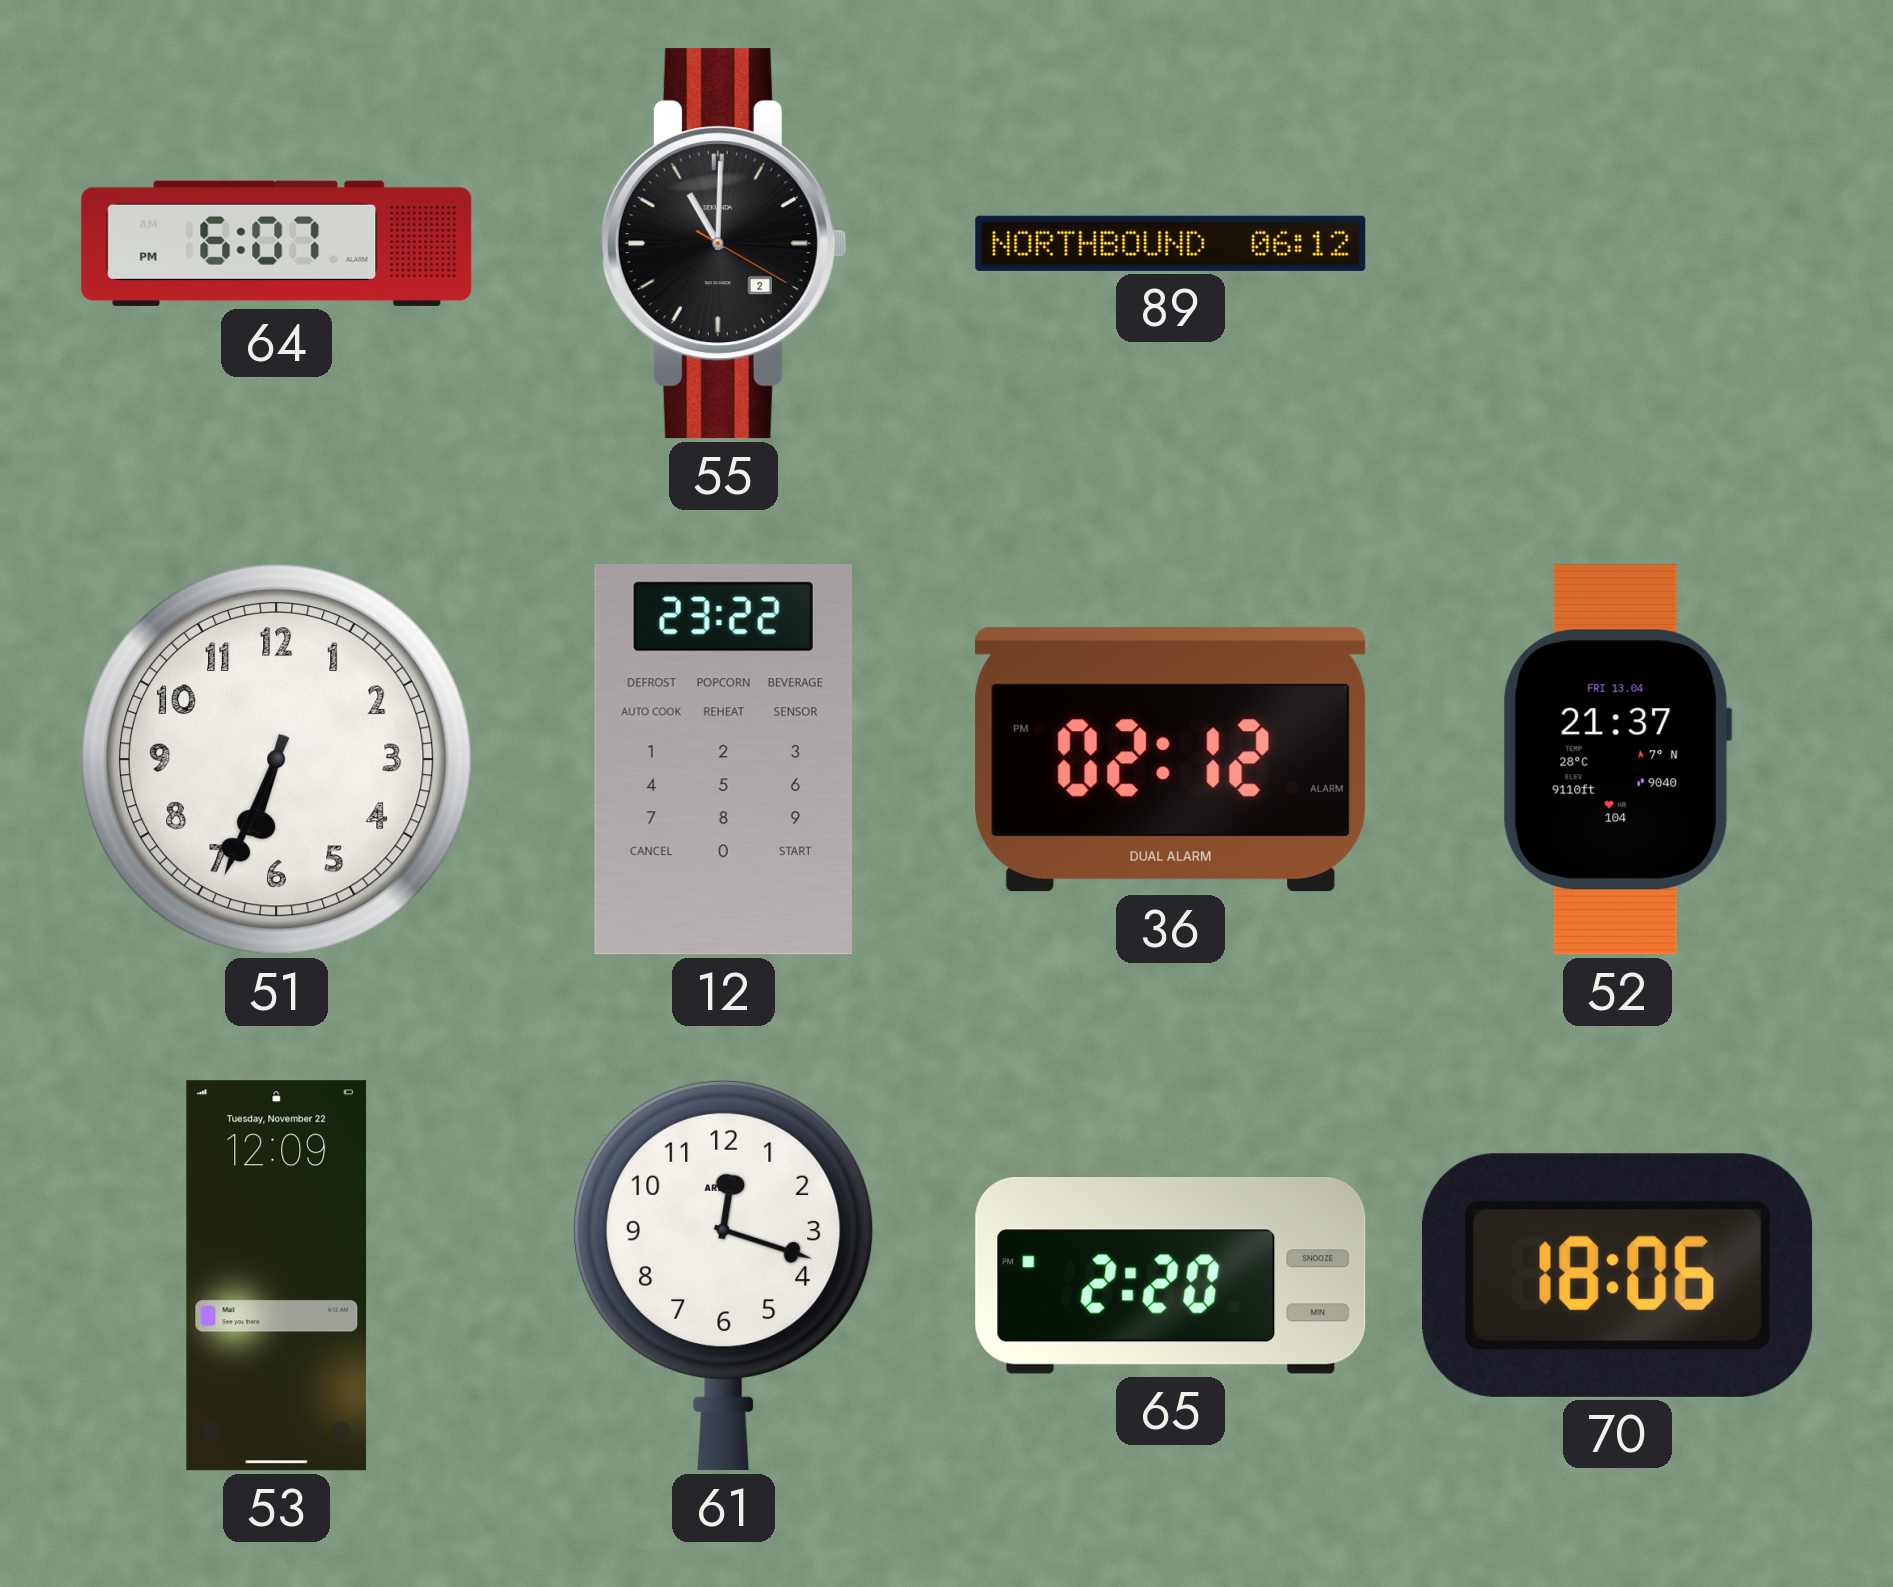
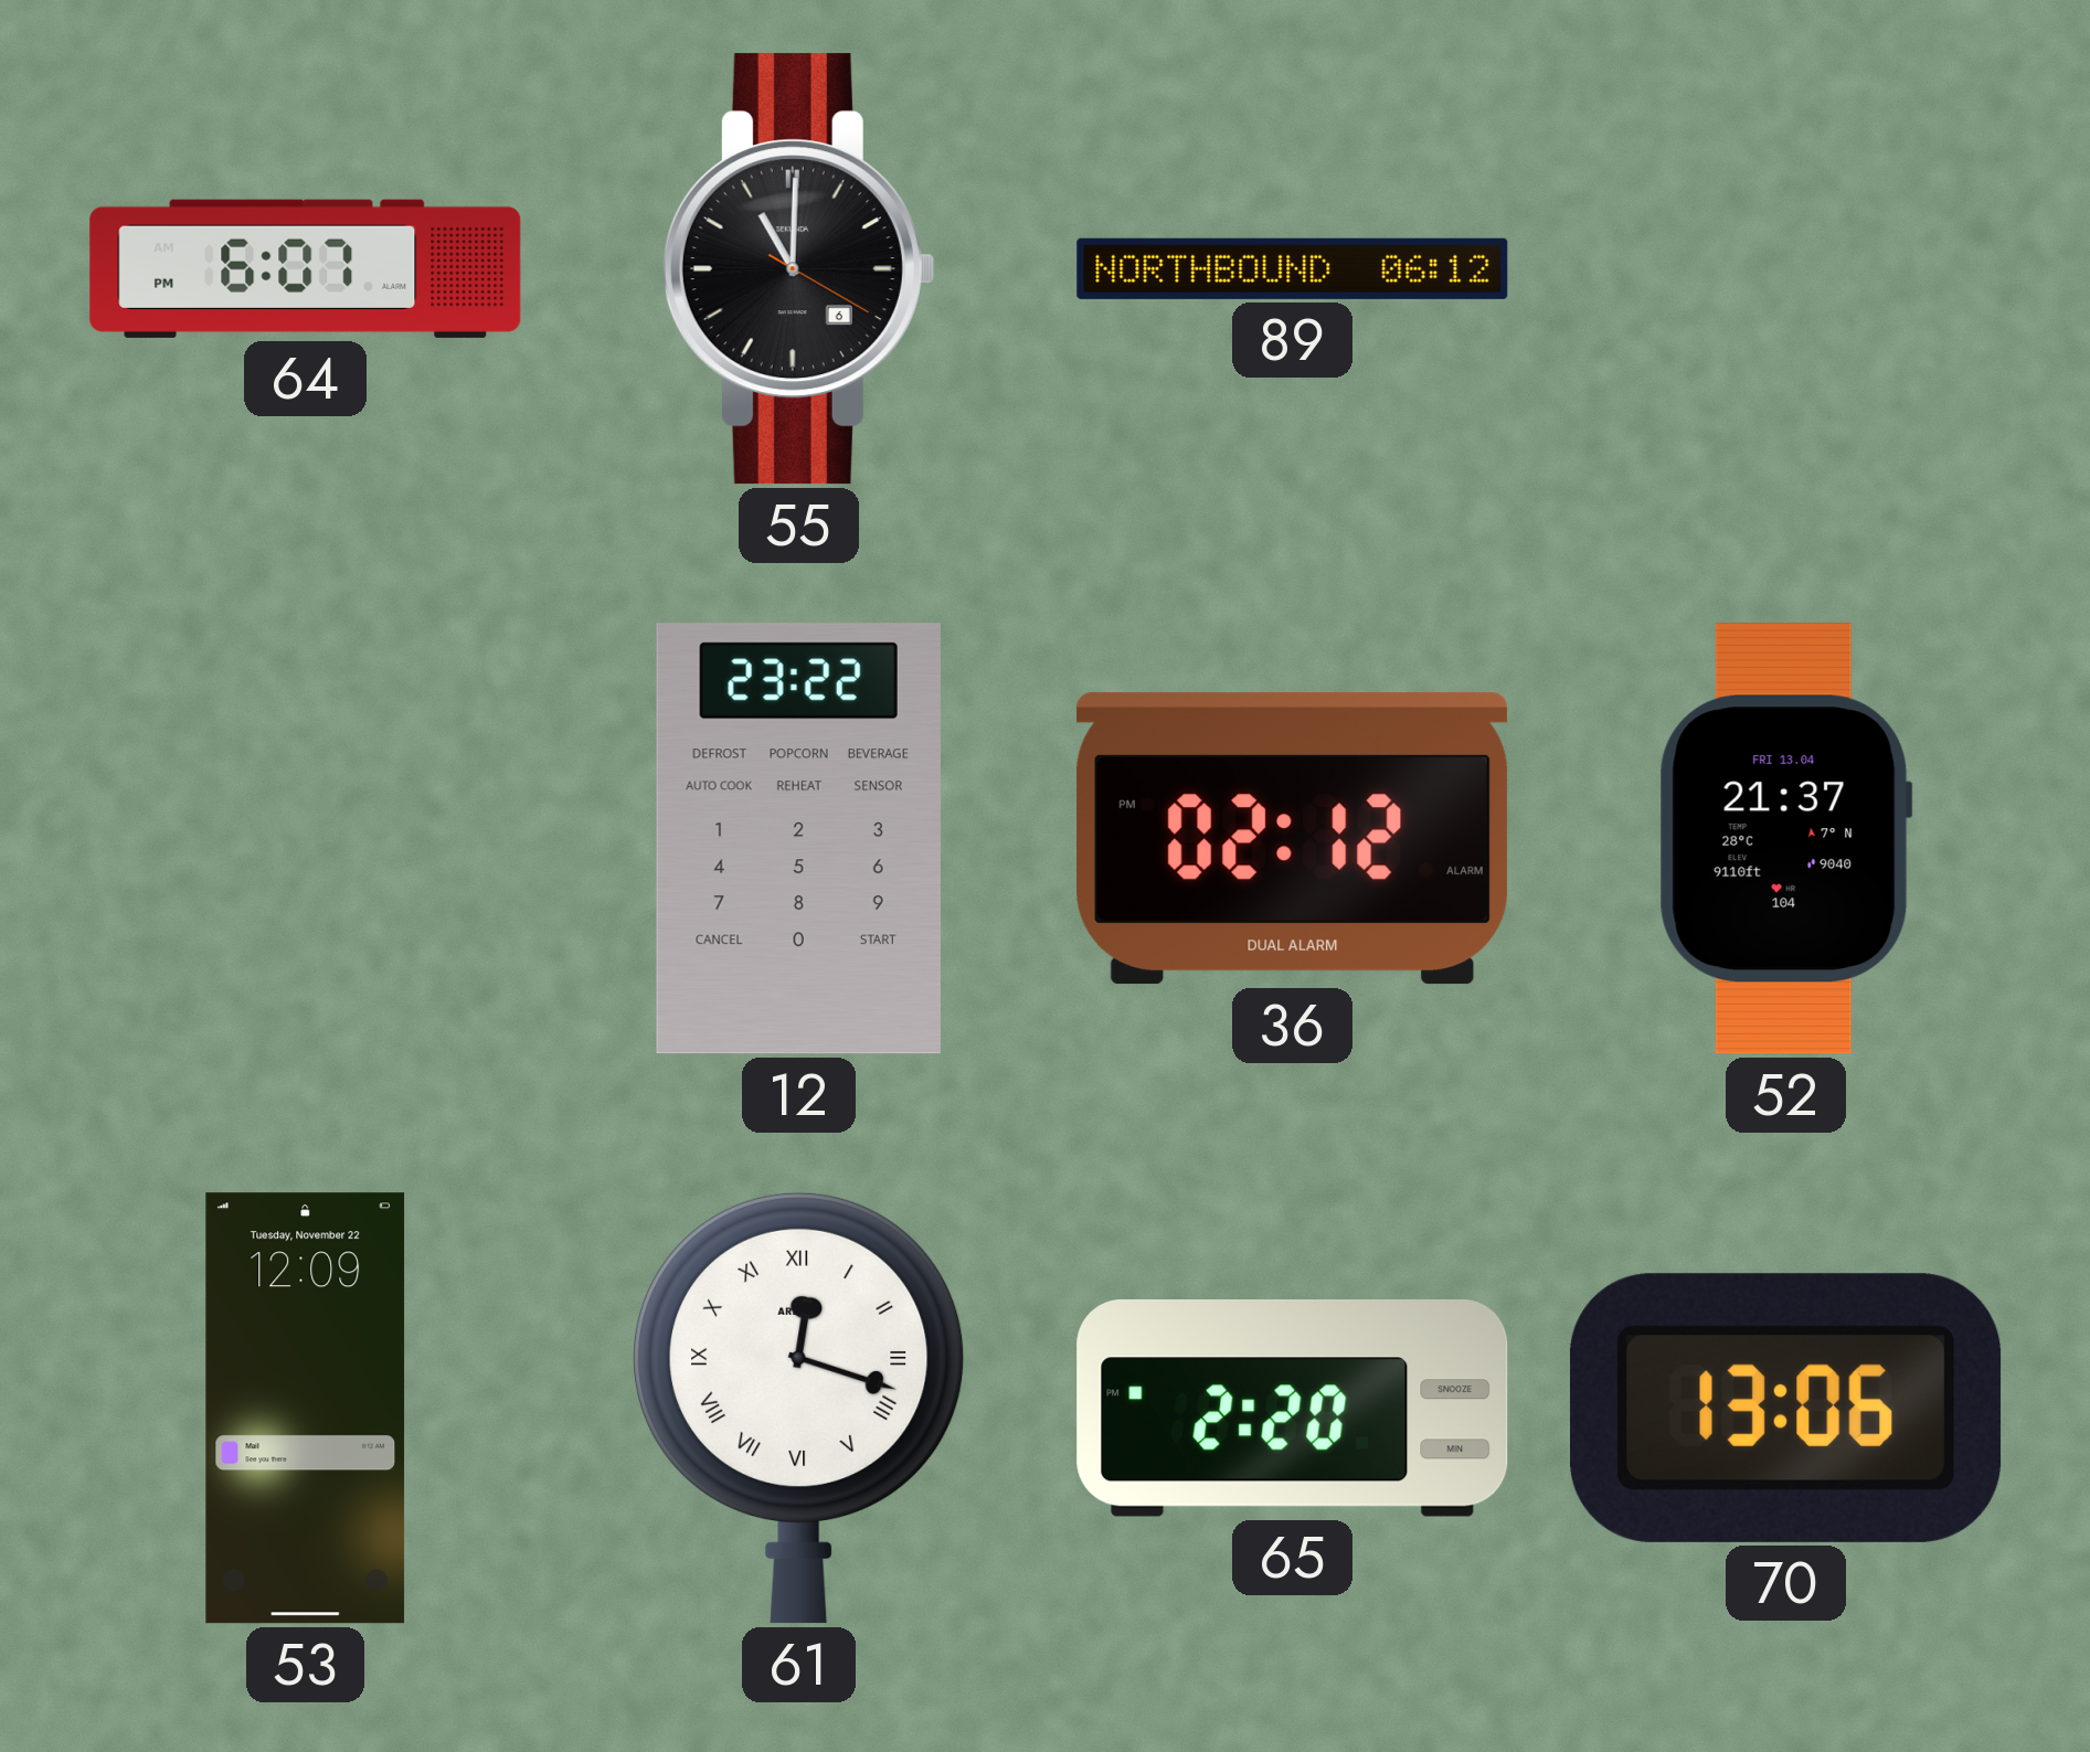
55 date: 2 -> 6 (798, 269)
51: 6:34 -> none (276, 759)
61 numerals: Arabic -> Roman (799, 1408)
70: 18:06 -> 13:06 (1786, 1408)
